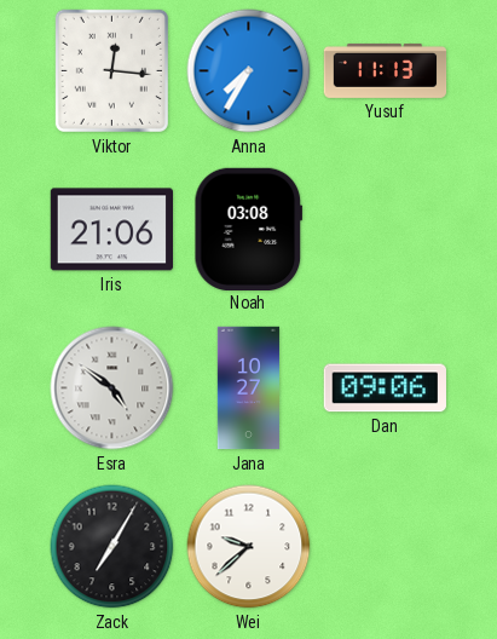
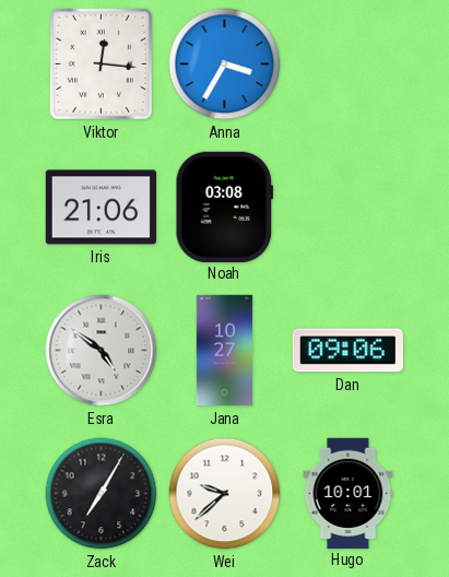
Anna: 7:35 -> 3:35 (225, 64)
Yusuf: 11:13 -> none (386, 70)
Hugo: none -> 10:01 (348, 493)
